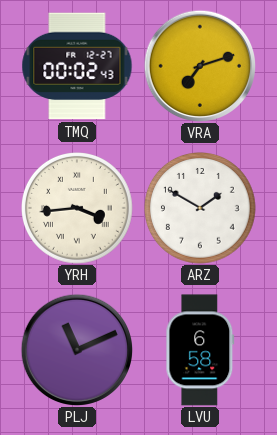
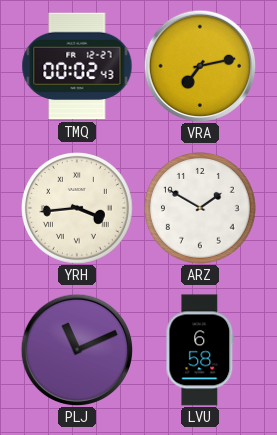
VRA: 7:12 -> 7:13 (199, 65)
